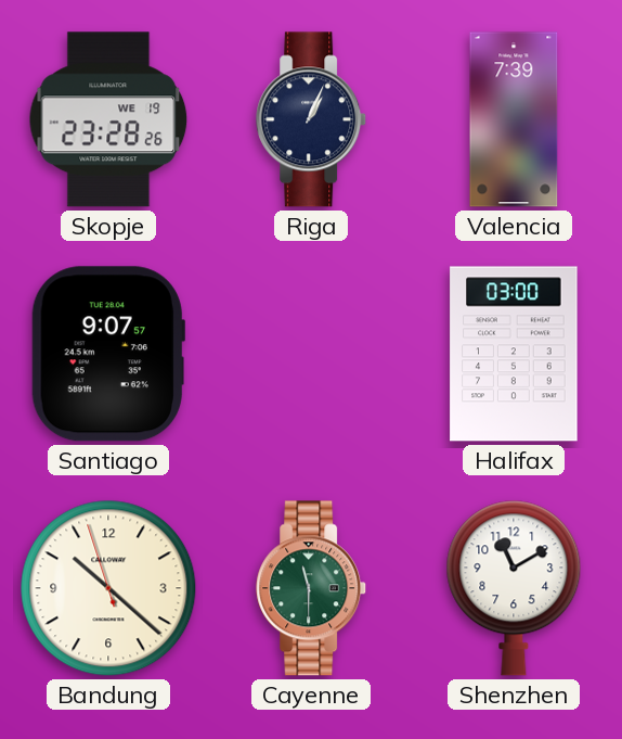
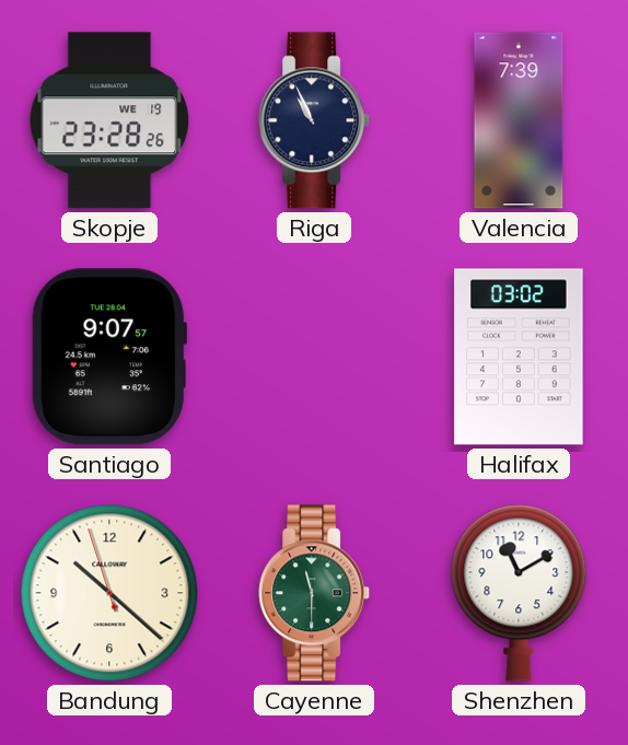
Riga: 1:04 -> 10:56 (315, 120)
Halifax: 03:00 -> 03:02 (519, 357)
